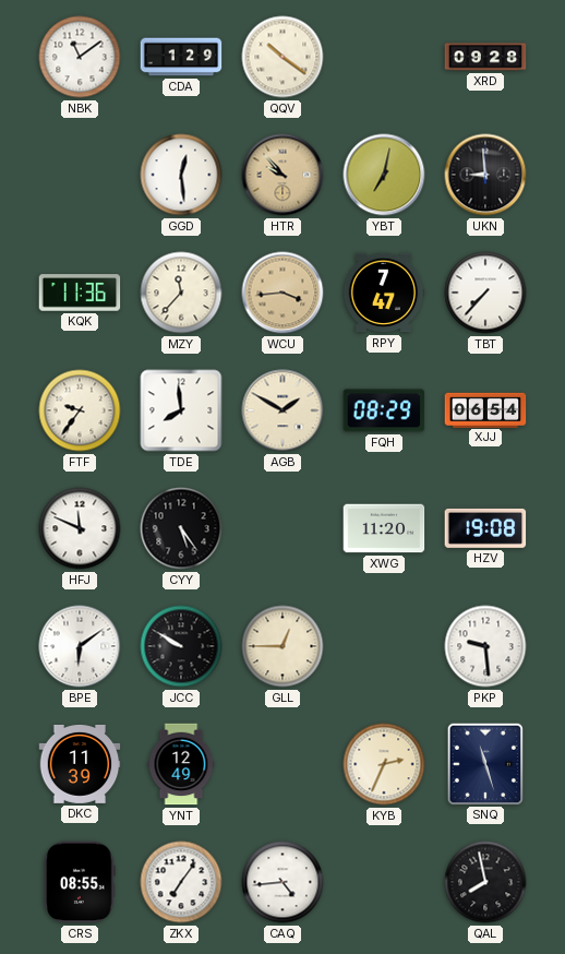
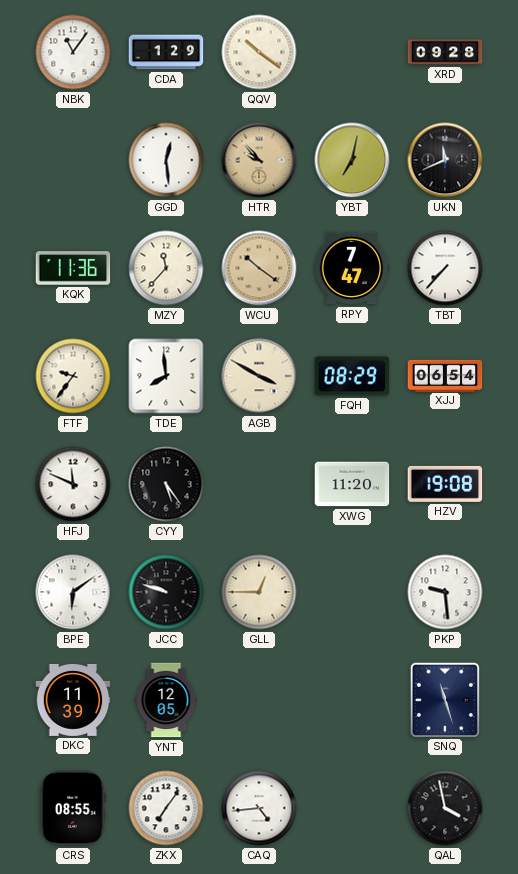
NBK: 11:09 -> 11:06 (73, 52)
UKN: 8:59 -> 11:41 (445, 160)
WCU: 3:44 -> 10:21 (259, 268)
AGB: 1:50 -> 3:50 (259, 376)
JCC: 9:50 -> 9:48 (166, 592)
YNT: 12:49 -> 12:05 (166, 700)
KYB: 2:34 -> none (384, 764)
QAL: 7:58 -> 3:58 (445, 808)
